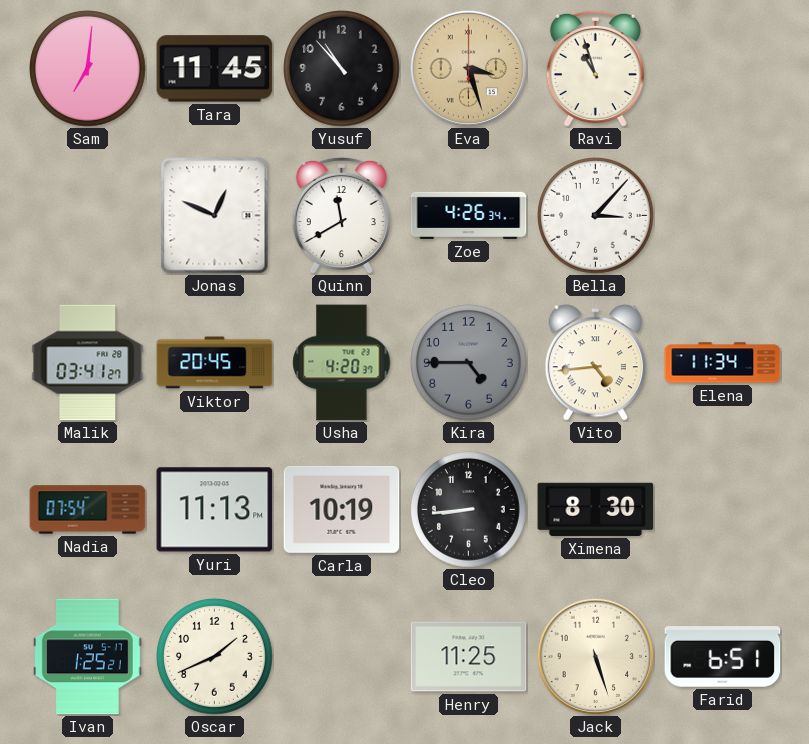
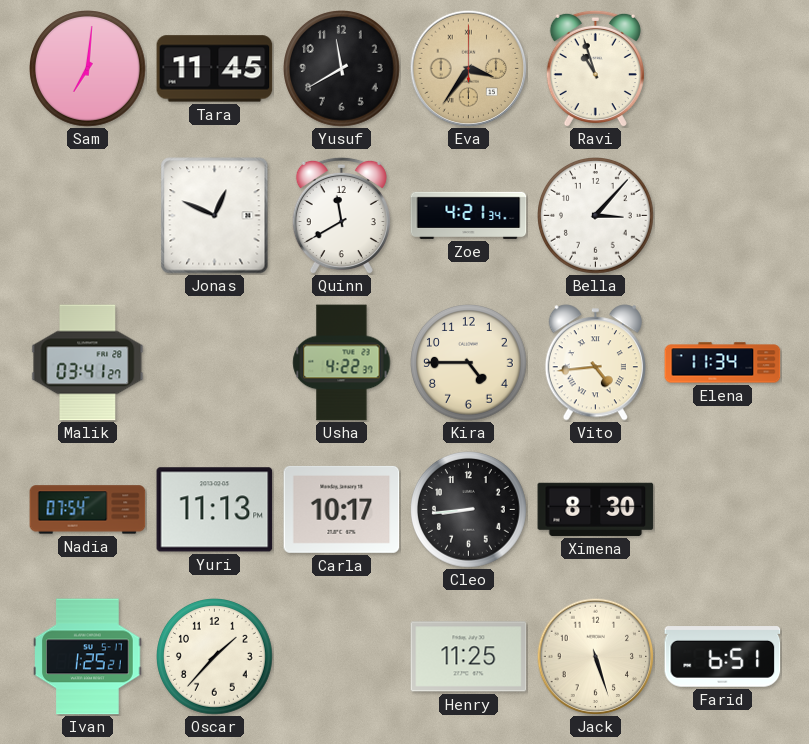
Yusuf: 10:53 -> 11:40 (342, 69)
Eva: 3:27 -> 3:36 (468, 68)
Zoe: 4:26 -> 4:21 (469, 215)
Viktor: 20:45 -> none (215, 363)
Usha: 4:20 -> 4:22 (342, 363)
Kira dial: grey -> cream (469, 363)
Carla: 10:19 -> 10:17 (342, 509)
Oscar: 1:41 -> 1:37 (215, 657)
